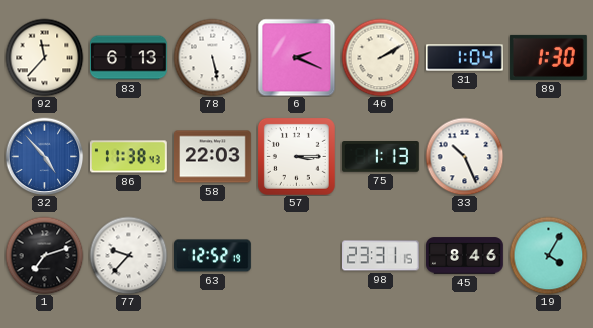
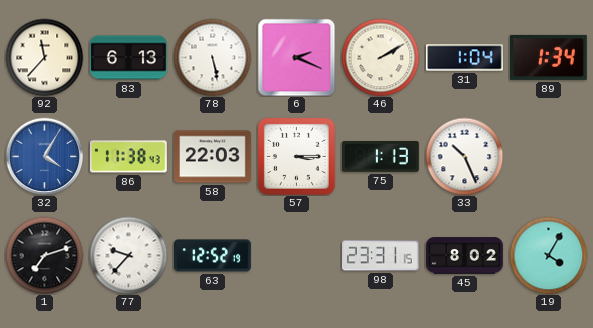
89: 1:30 -> 1:34 (548, 57)
32: 4:53 -> 4:05 (44, 156)
45: 8:46 -> 8:02 (465, 256)
